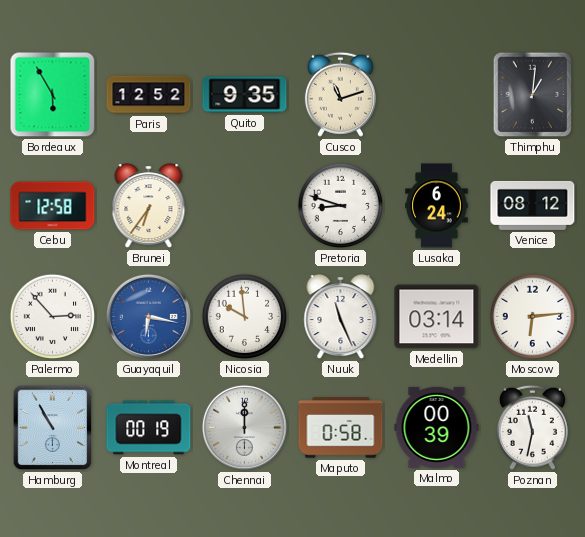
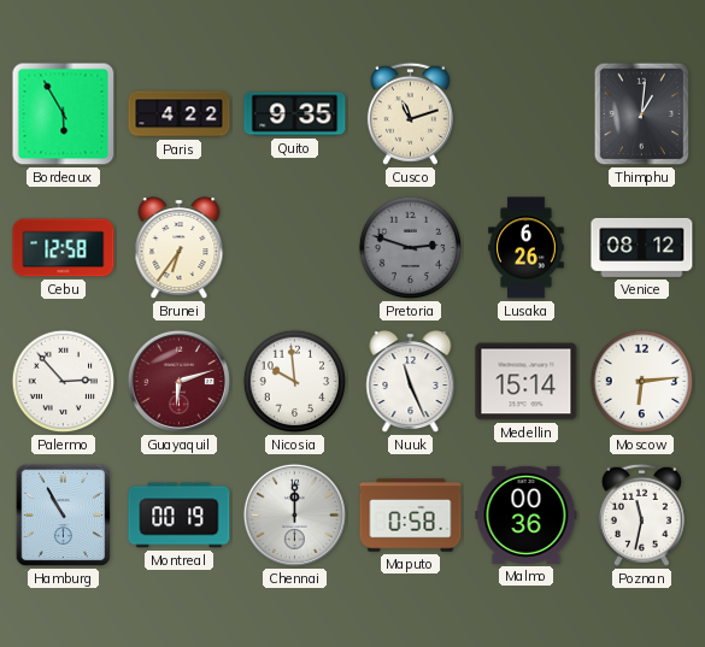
Paris: 12:52 -> 4:22 (180, 114)
Pretoria: 8:48 -> 2:48 (411, 248)
Pretoria dial: white -> grey (411, 248)
Lusaka: 6:24 -> 6:26 (527, 248)
Guayaquil: 6:17 -> 6:12 (178, 381)
Guayaquil dial: blue -> burgundy (178, 381)
Medellin: 03:14 -> 15:14 (527, 382)
Malmo: 00:39 -> 00:36 (527, 514)
